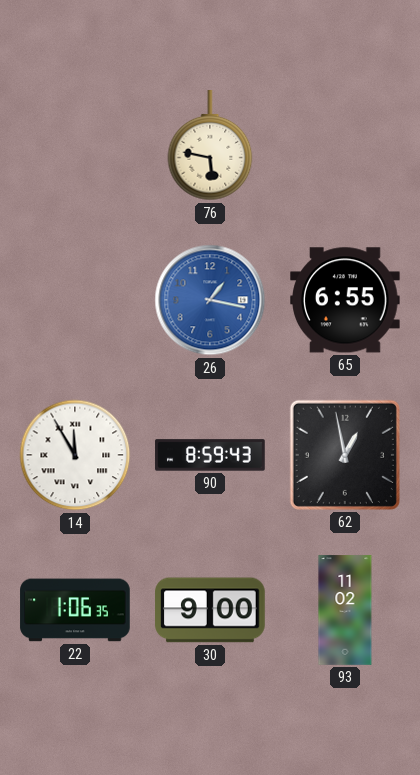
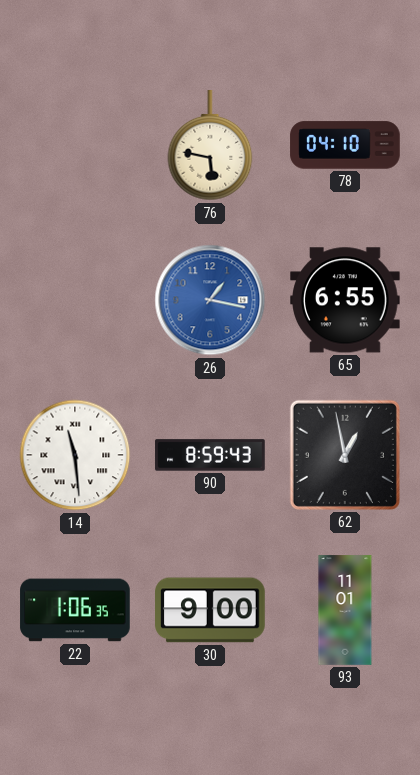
78: none -> 04:10 (345, 145)
14: 11:55 -> 11:29 (75, 455)
93: 11:02 -> 11:01 (345, 610)
